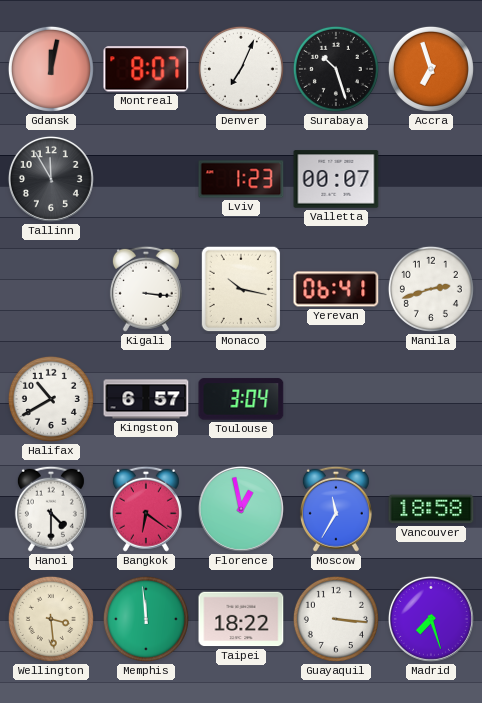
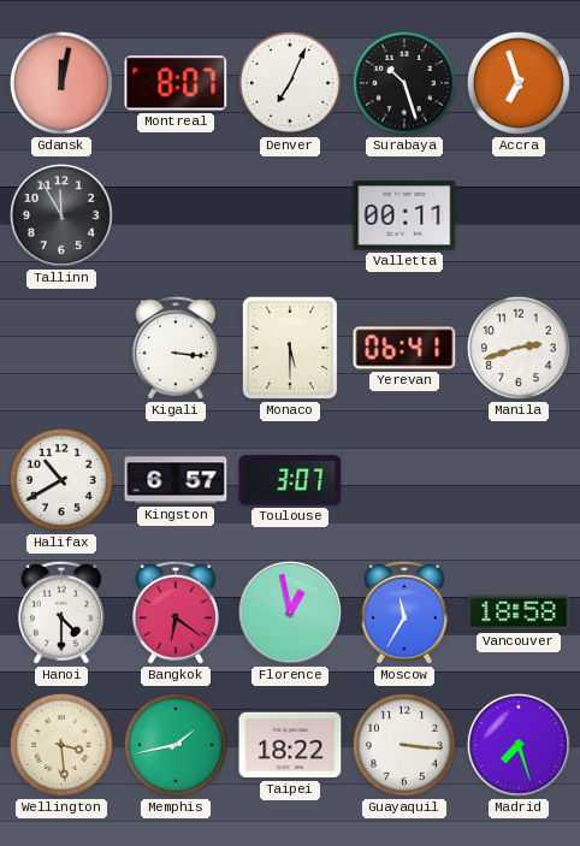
Lviv: 1:23 -> none (241, 179)
Valletta: 00:07 -> 00:11 (404, 215)
Monaco: 10:17 -> 5:30 (290, 348)
Toulouse: 3:04 -> 3:07 (290, 480)
Memphis: 11:59 -> 1:43 (176, 745)
